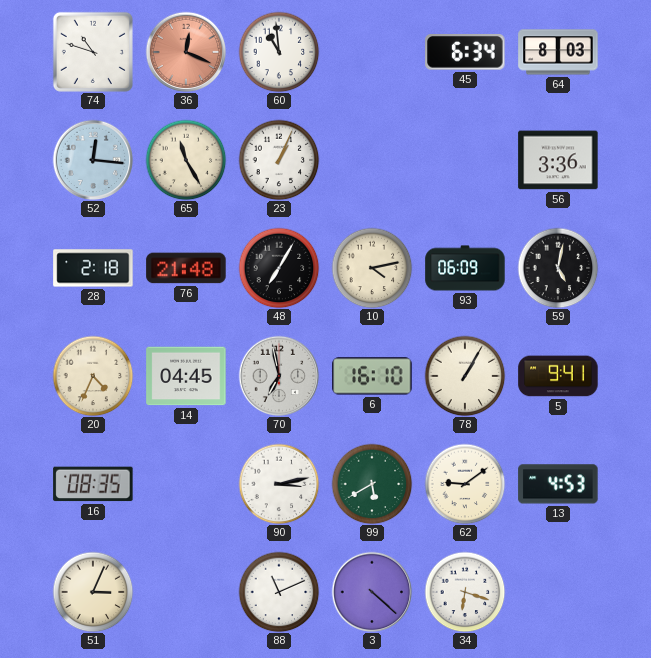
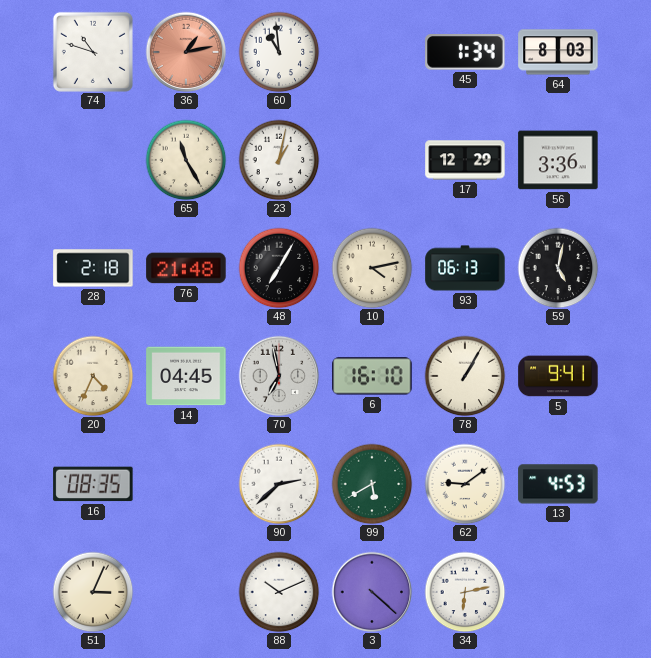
36: 12:19 -> 1:13 (186, 52)
45: 6:34 -> 1:34 (465, 53)
52: 12:16 -> none (93, 160)
23: 1:04 -> 1:02 (279, 160)
17: none -> 12:29 (465, 160)
93: 06:09 -> 06:13 (465, 268)
90: 3:13 -> 2:38 (279, 484)
88: 11:11 -> 10:11 (279, 592)
34: 6:18 -> 6:13 (465, 592)
